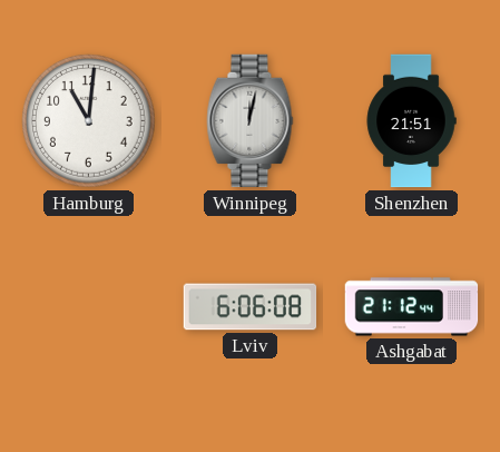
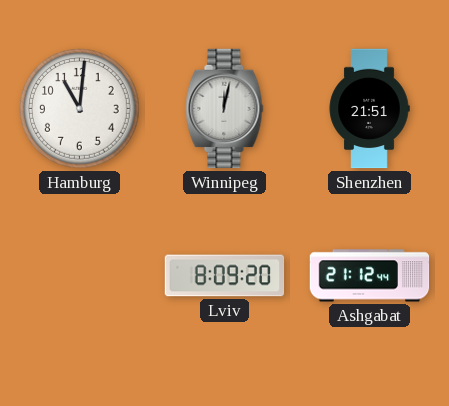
Lviv: 6:06 -> 8:09 (225, 276)
